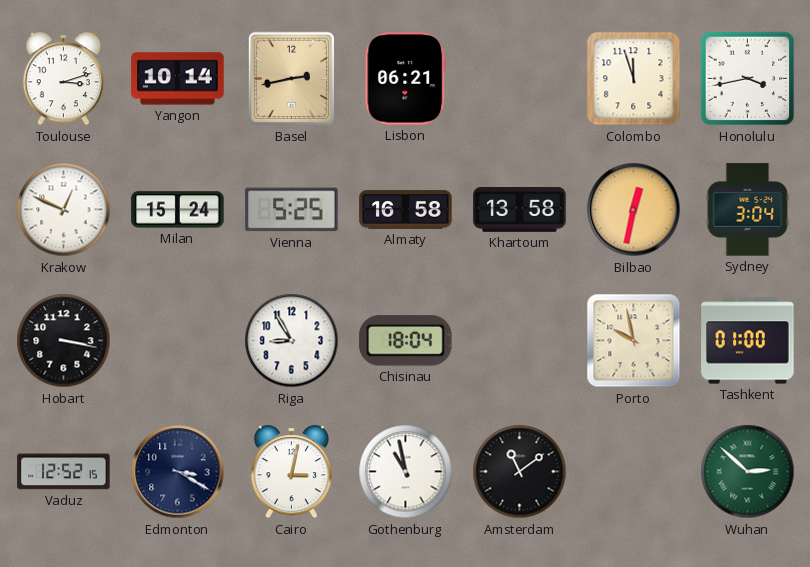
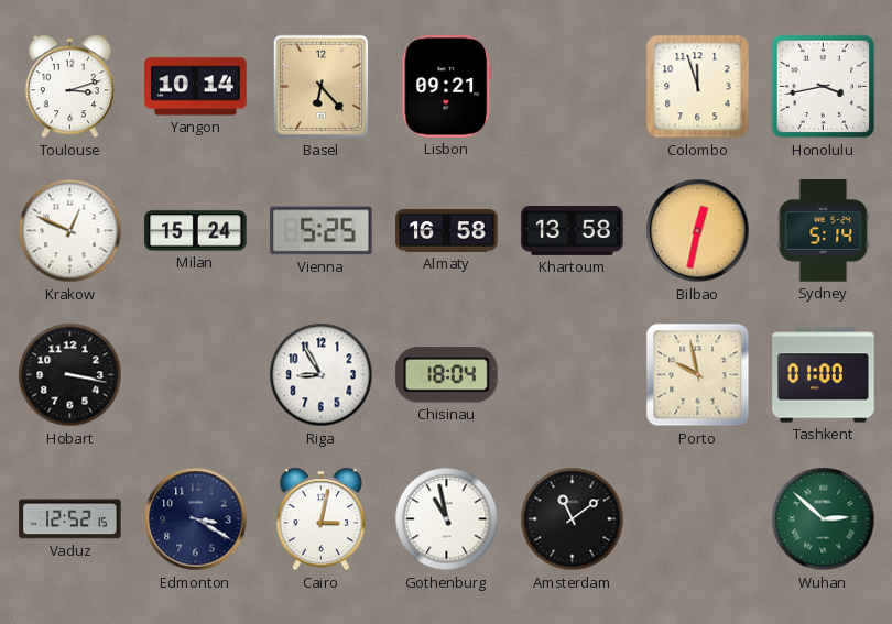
Basel: 2:43 -> 6:23 (322, 87)
Lisbon: 06:21 -> 09:21 (447, 87)
Sydney: 3:04 -> 5:14 (824, 231)
